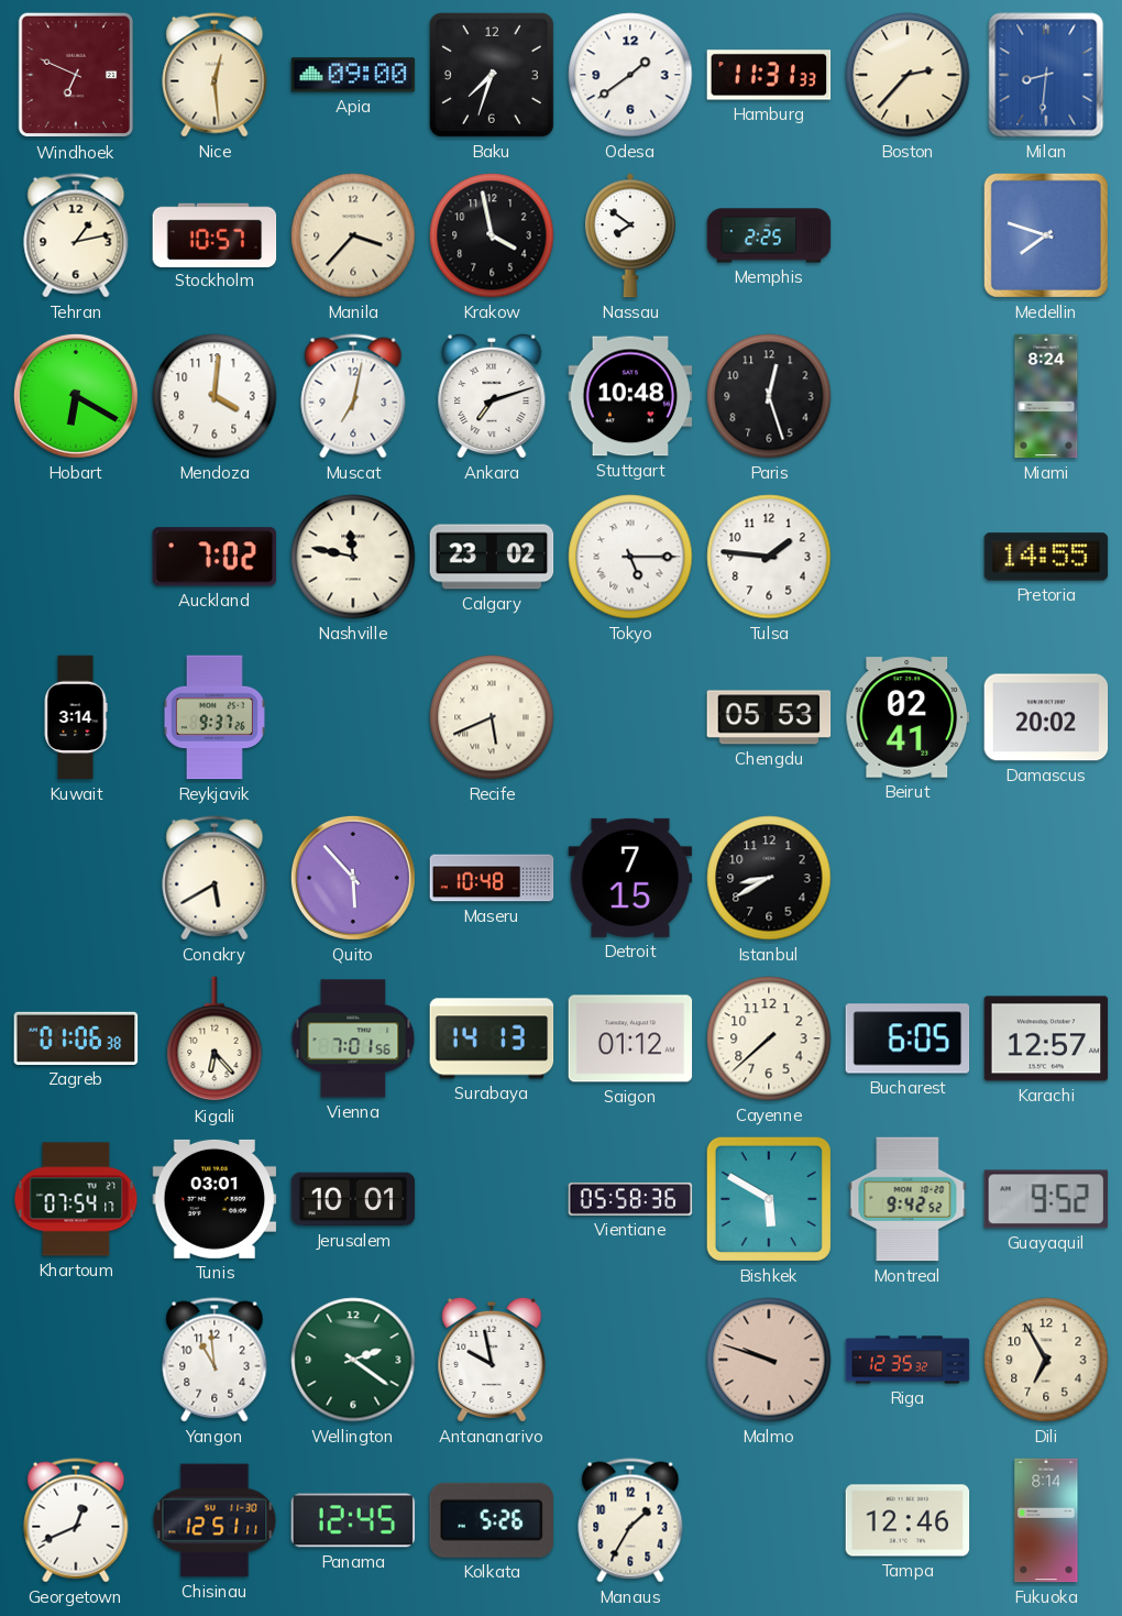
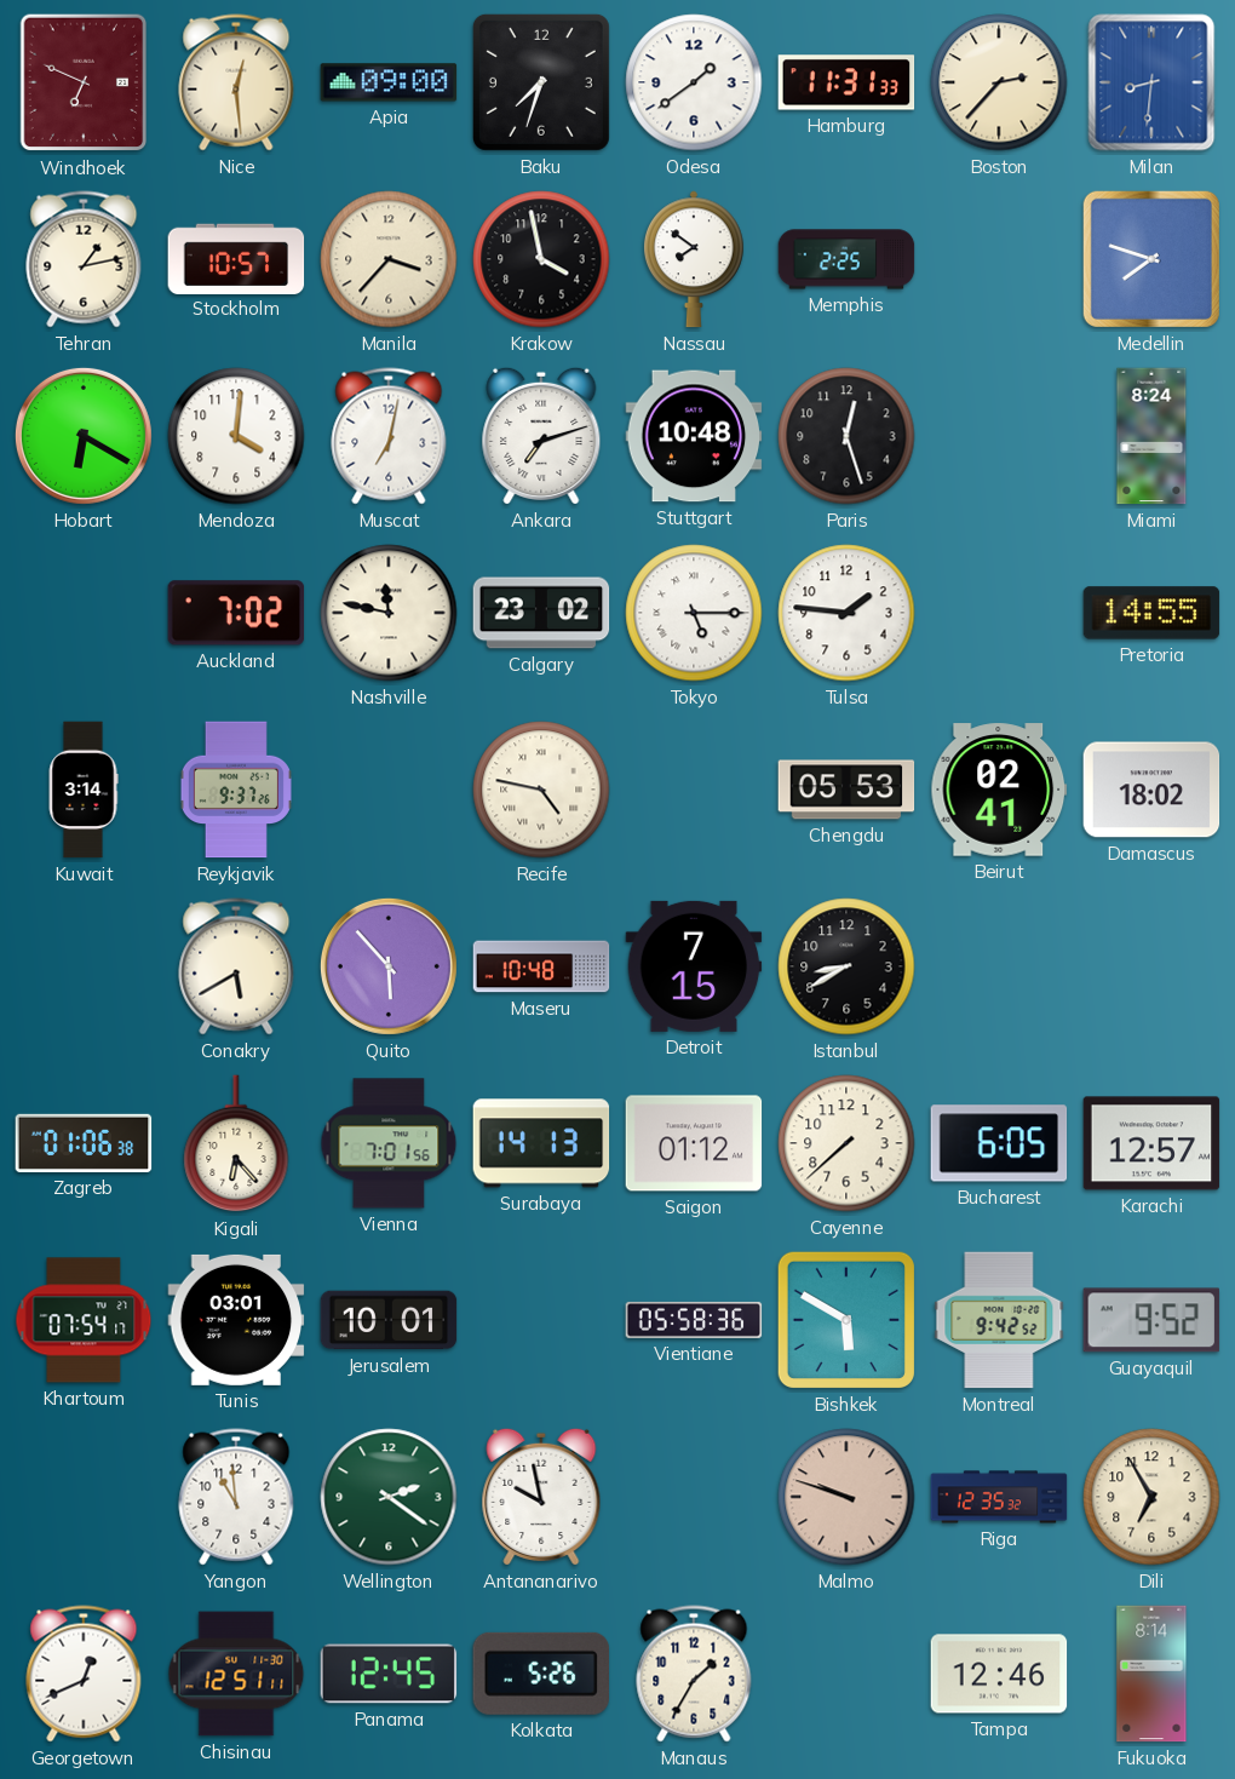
Recife: 5:41 -> 4:47 (541, 790)
Damascus: 20:02 -> 18:02 (1151, 790)
